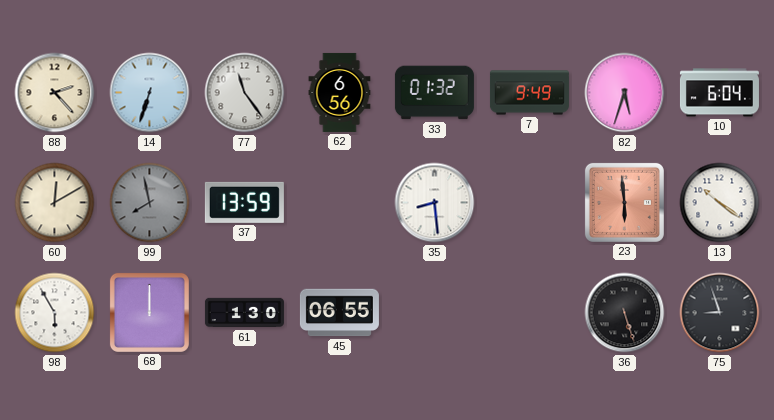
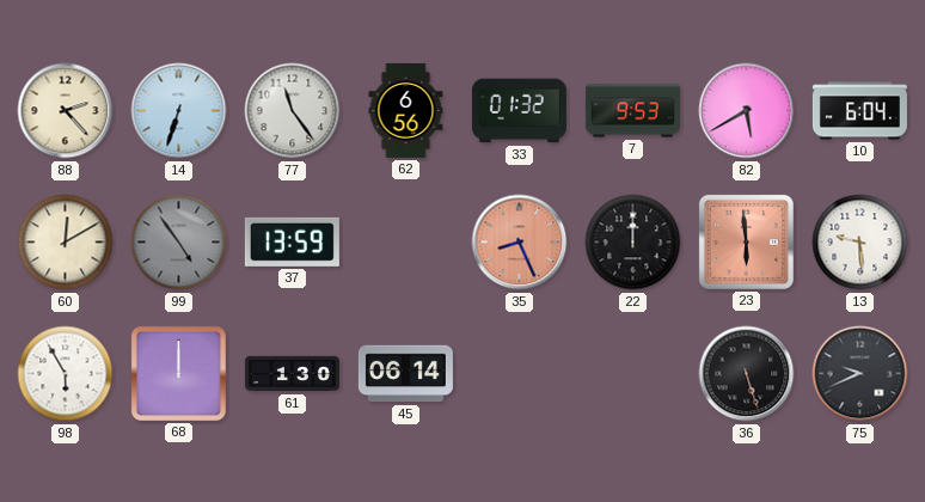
7: 9:49 -> 9:53 (632, 111)
82: 5:33 -> 5:40 (747, 111)
99: 7:58 -> 4:54 (179, 243)
35: 8:29 -> 8:26 (520, 243)
35 dial: white -> salmon (520, 243)
22: none -> 12:00 (633, 243)
13: 10:21 -> 9:29 (860, 243)
45: 06:55 -> 06:14 (405, 374)
75: 8:57 -> 9:41 (860, 374)
